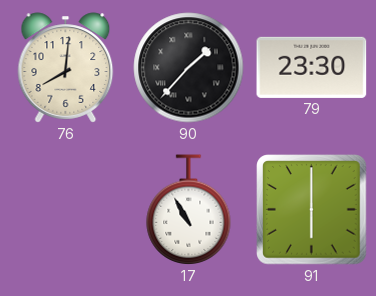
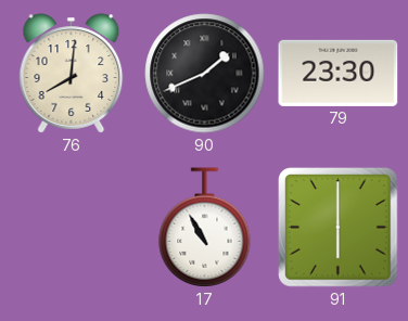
90: 1:37 -> 1:41 (205, 74)
